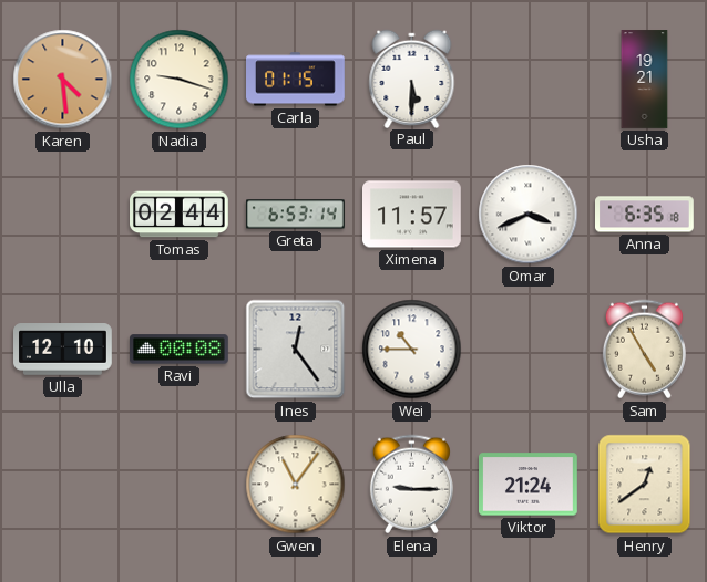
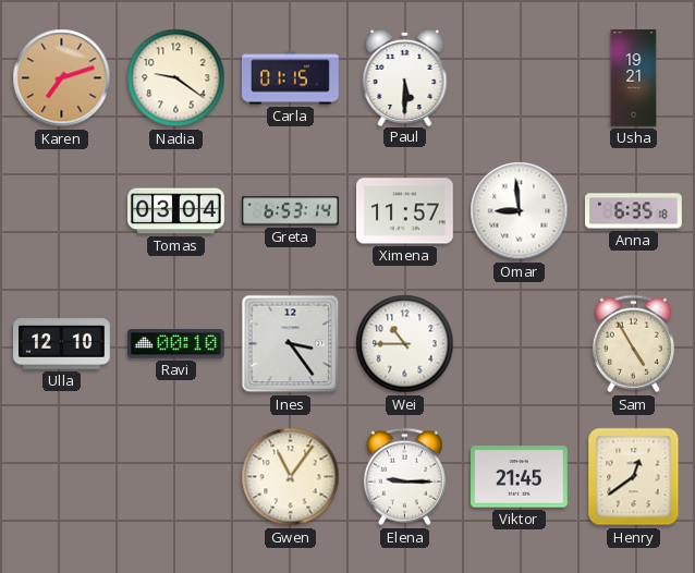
Karen: 4:29 -> 7:12 (62, 78)
Nadia: 9:18 -> 9:21 (176, 78)
Tomas: 02:44 -> 03:04 (176, 211)
Omar: 3:41 -> 8:59 (520, 211)
Ravi: 00:08 -> 00:10 (176, 344)
Ines: 12:24 -> 3:24 (291, 344)
Viktor: 21:24 -> 21:45 (520, 477)
